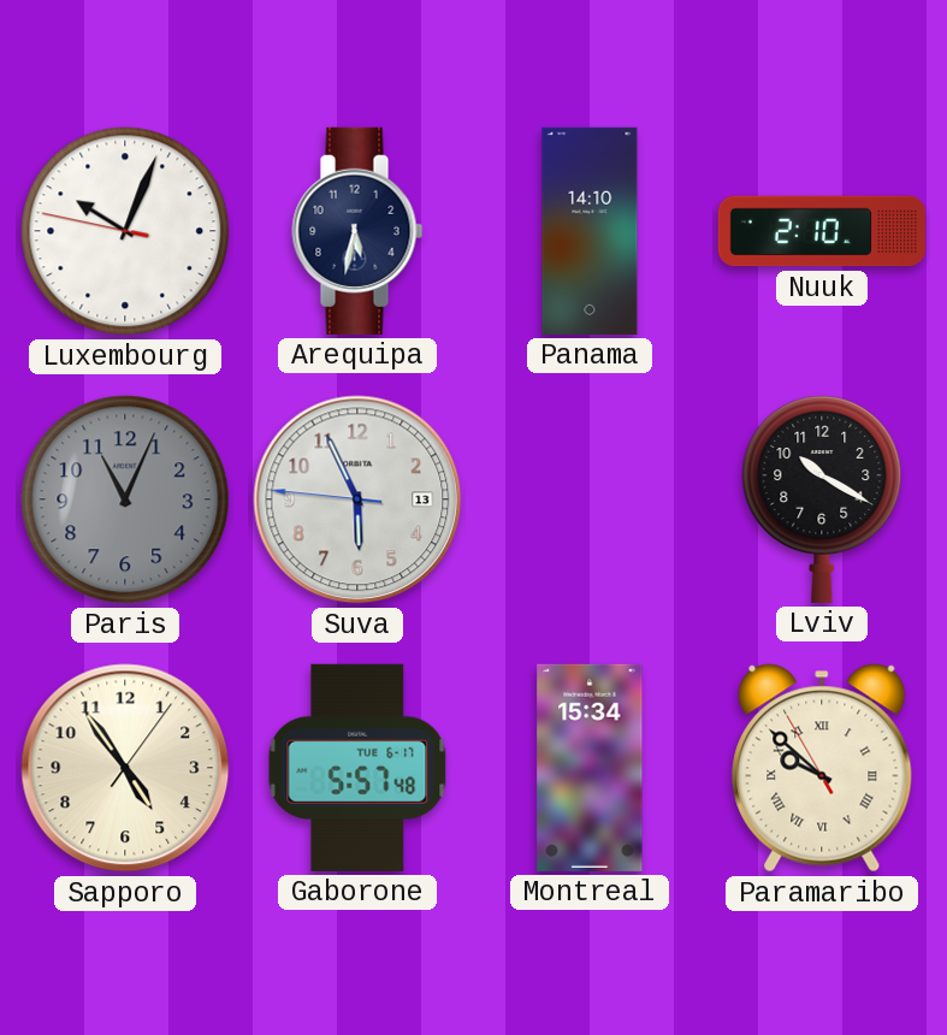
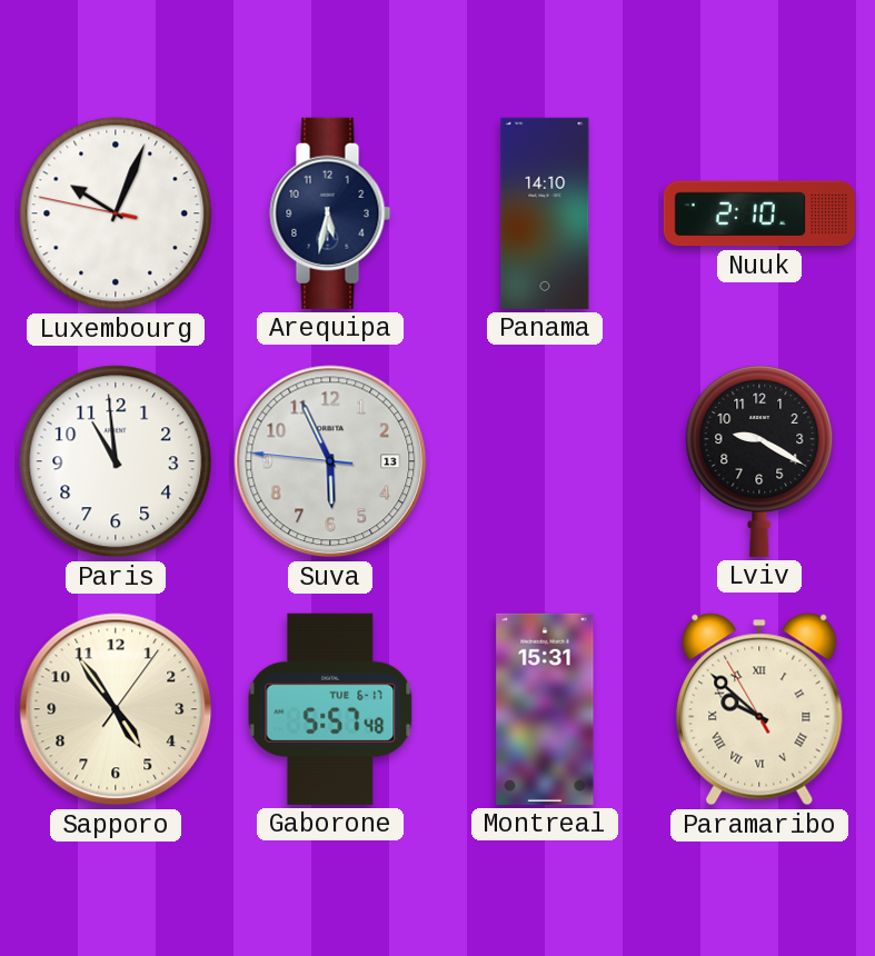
Paris: 11:04 -> 10:59 (116, 461)
Paris dial: grey -> white (116, 461)
Lviv: 10:20 -> 9:20 (759, 461)
Montreal: 15:34 -> 15:31 (545, 709)
